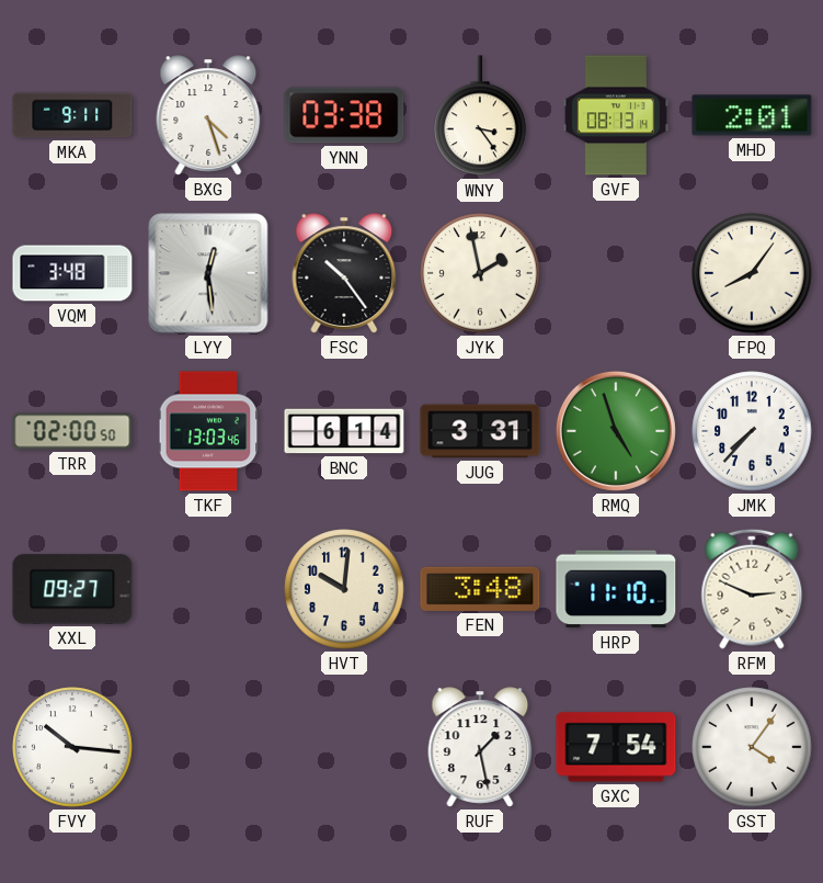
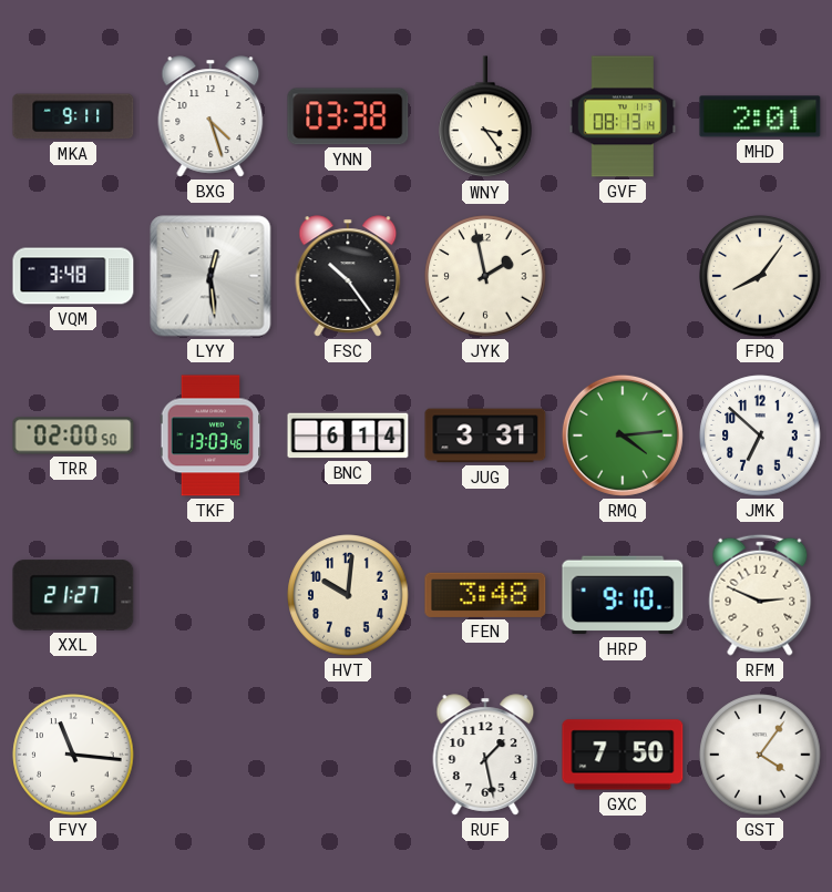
RMQ: 4:57 -> 4:14 (623, 435)
JMK: 7:37 -> 6:52 (760, 435)
XXL: 09:27 -> 21:27 (73, 595)
HRP: 11:10 -> 9:10 (623, 595)
FVY: 10:16 -> 11:16 (73, 755)
GXC: 7:54 -> 7:50 (623, 755)
